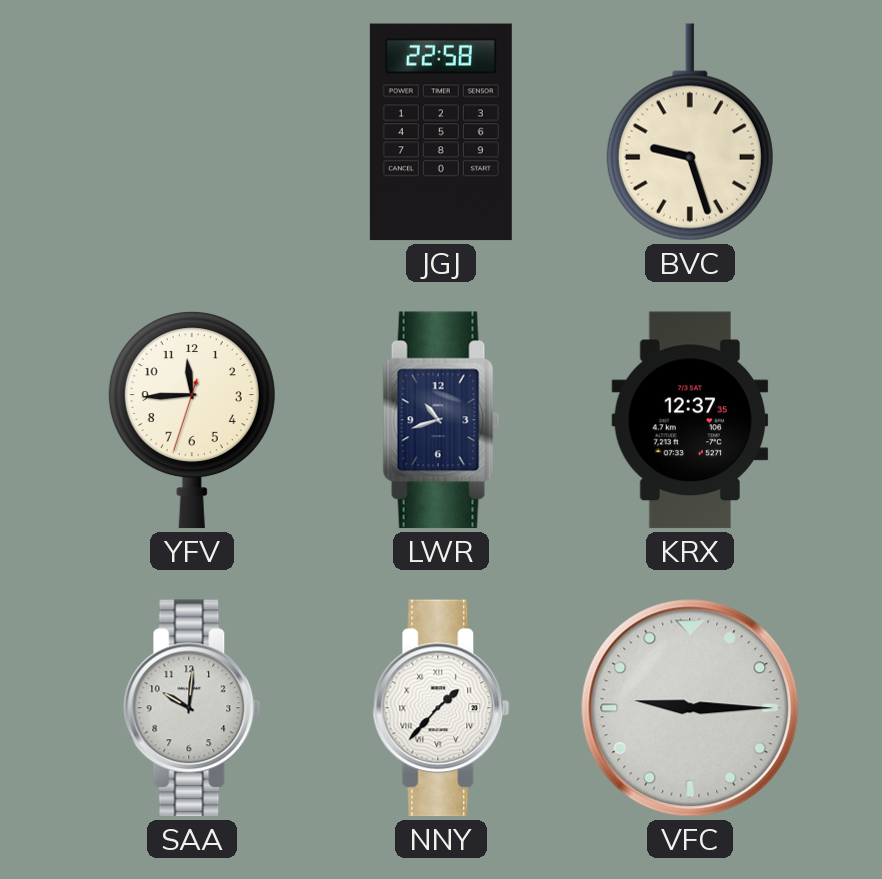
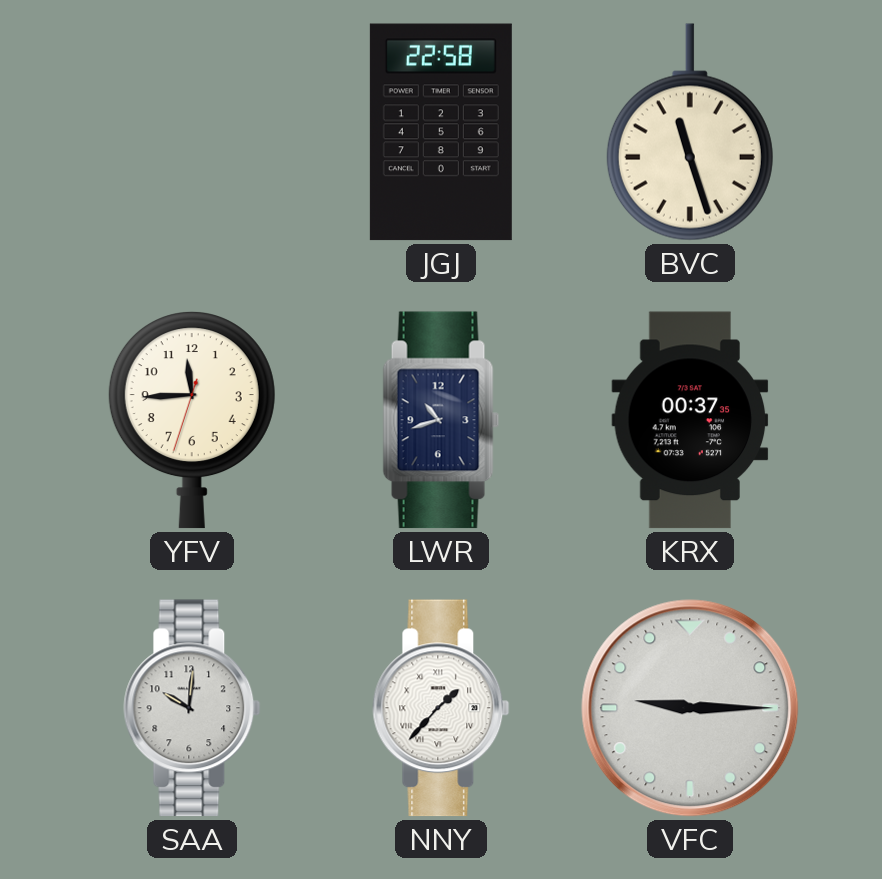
BVC: 9:27 -> 11:27 (690, 132)
KRX: 12:37 -> 00:37 (690, 420)
